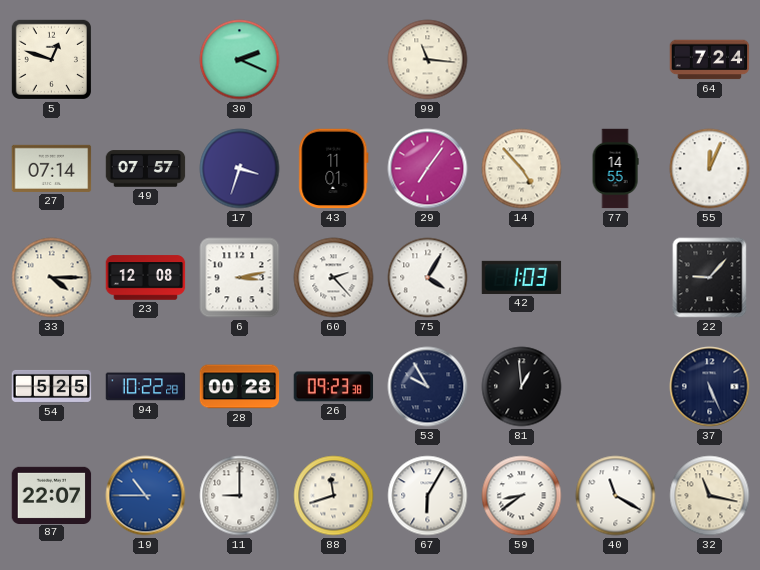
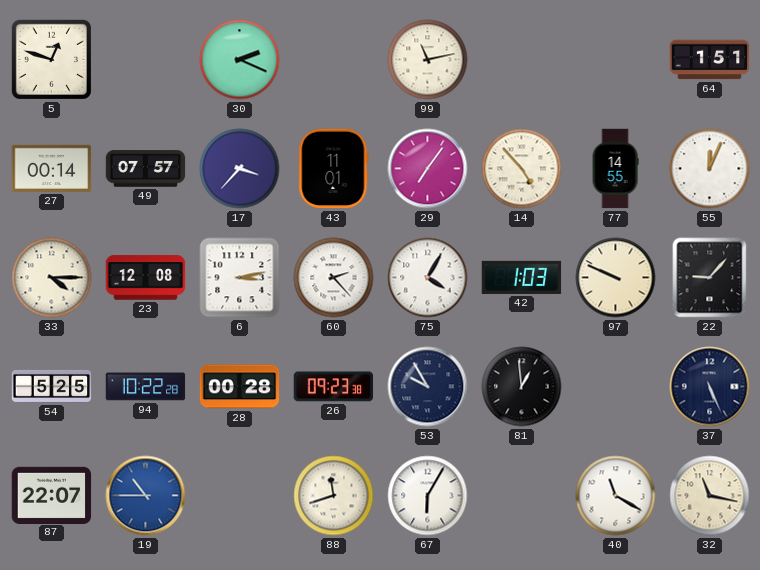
99: 11:16 -> 11:13 (428, 60)
64: 7:24 -> 1:51 (710, 60)
27: 07:14 -> 00:14 (52, 168)
17: 3:33 -> 3:37 (240, 169)
97: none -> 9:49 (616, 278)
11: 9:00 -> none (240, 496)
59: 8:39 -> none (522, 496)
